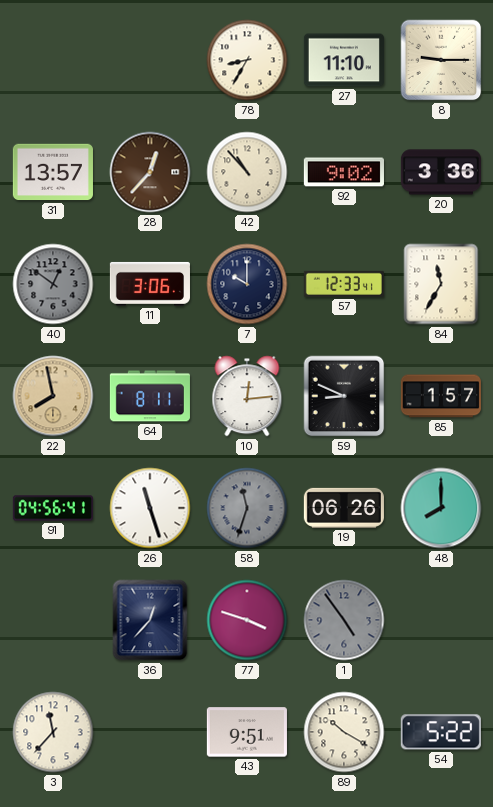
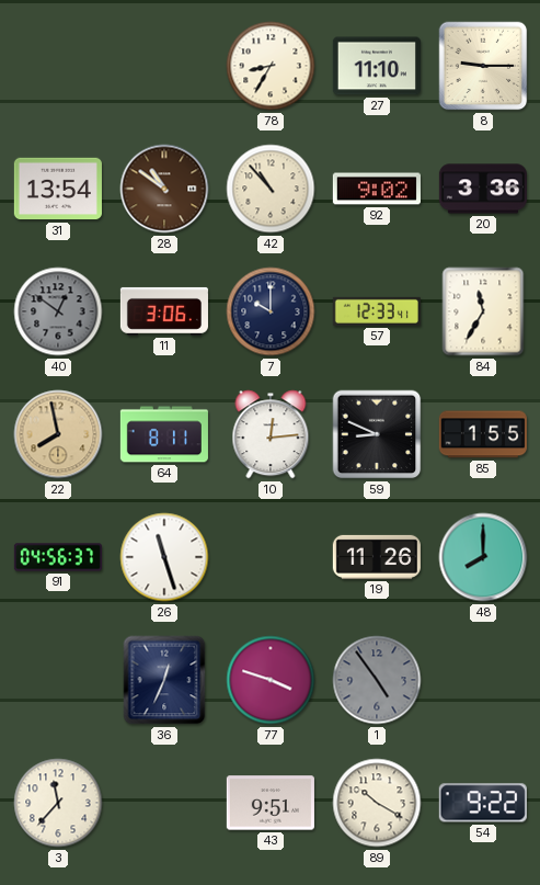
31: 13:57 -> 13:54 (58, 189)
28: 12:37 -> 10:51 (164, 189)
85: 1:57 -> 1:55 (483, 434)
91: 04:56:41 -> 04:56:37 (58, 557)
58: 11:33 -> none (247, 508)
19: 06:26 -> 11:26 (377, 557)
36: 12:37 -> 12:34 (164, 680)
54: 5:22 -> 9:22 (483, 803)
